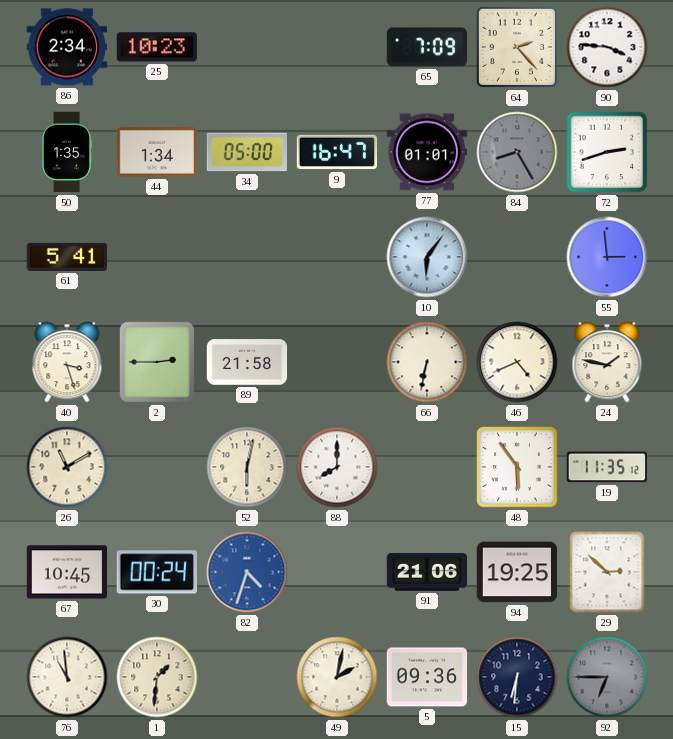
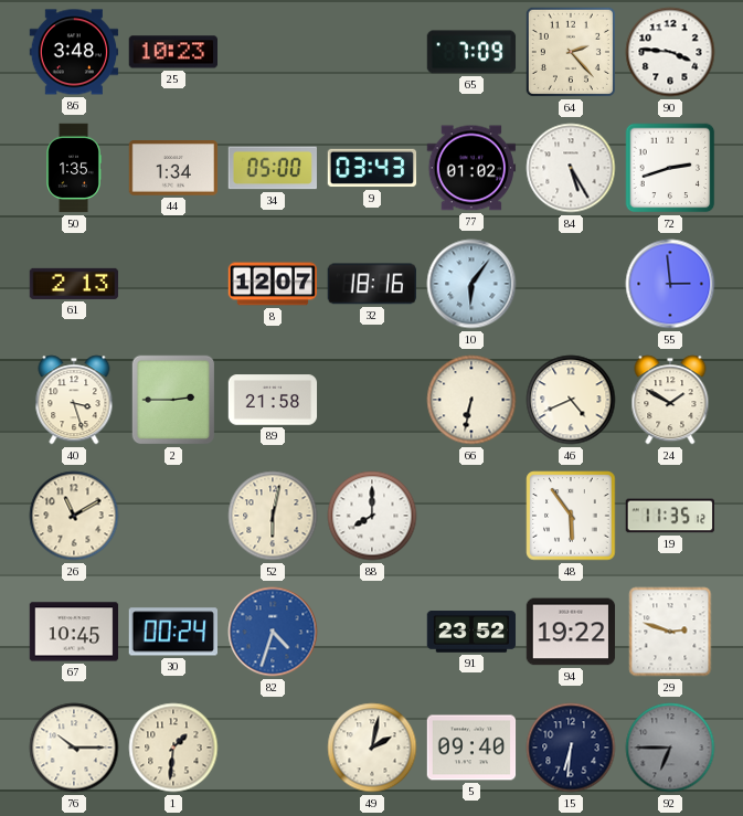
86: 2:34 -> 3:48 (74, 52)
9: 16:47 -> 03:43 (372, 168)
77: 01:01 -> 01:02 (471, 168)
84: 8:25 -> 5:25 (571, 168)
84 dial: grey -> white (571, 168)
61: 5:41 -> 2:13 (74, 284)
8: none -> 12:07 (273, 284)
32: none -> 18:16 (371, 284)
24: 1:47 -> 1:50 (670, 400)
91: 21:06 -> 23:52 (471, 632)
94: 19:25 -> 19:22 (571, 632)
29: 2:52 -> 2:48 (670, 632)
76: 10:59 -> 10:15 (74, 748)
5: 09:36 -> 09:40 (471, 748)
